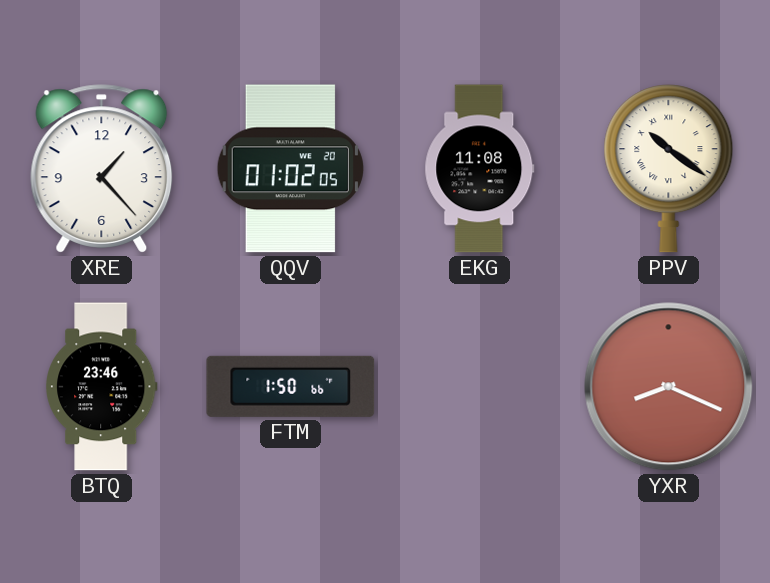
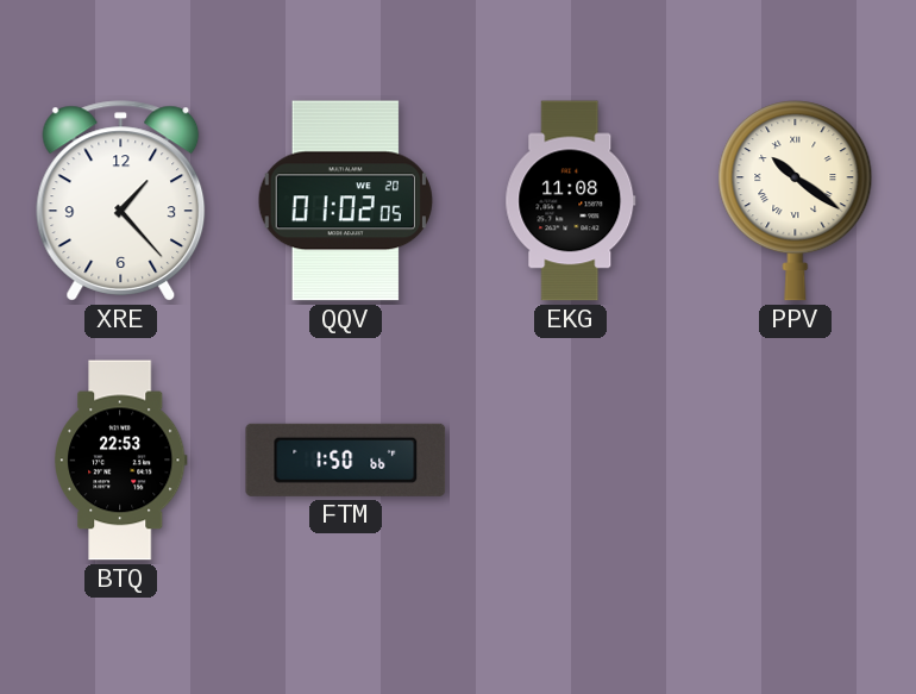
BTQ: 23:46 -> 22:53 (120, 461)
YXR: 8:19 -> none (669, 387)
